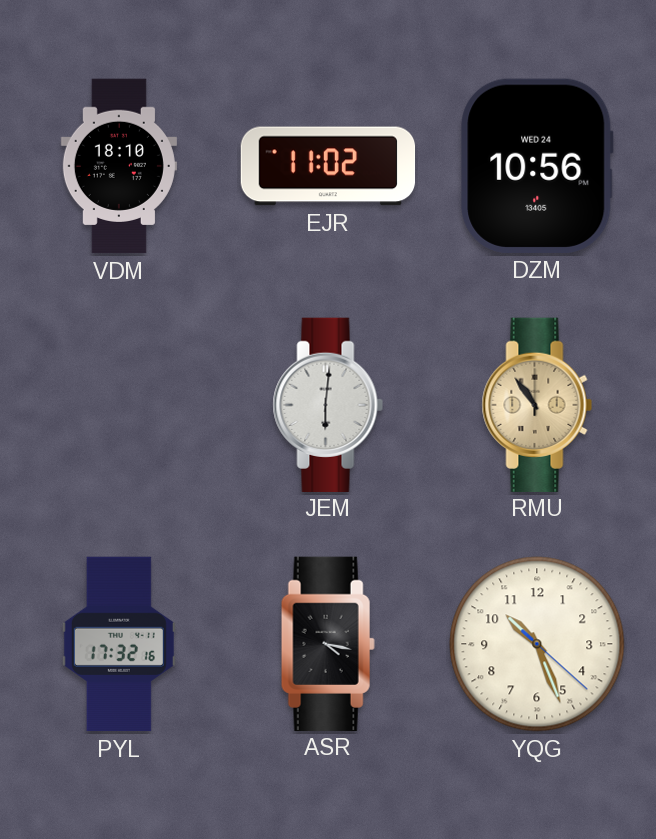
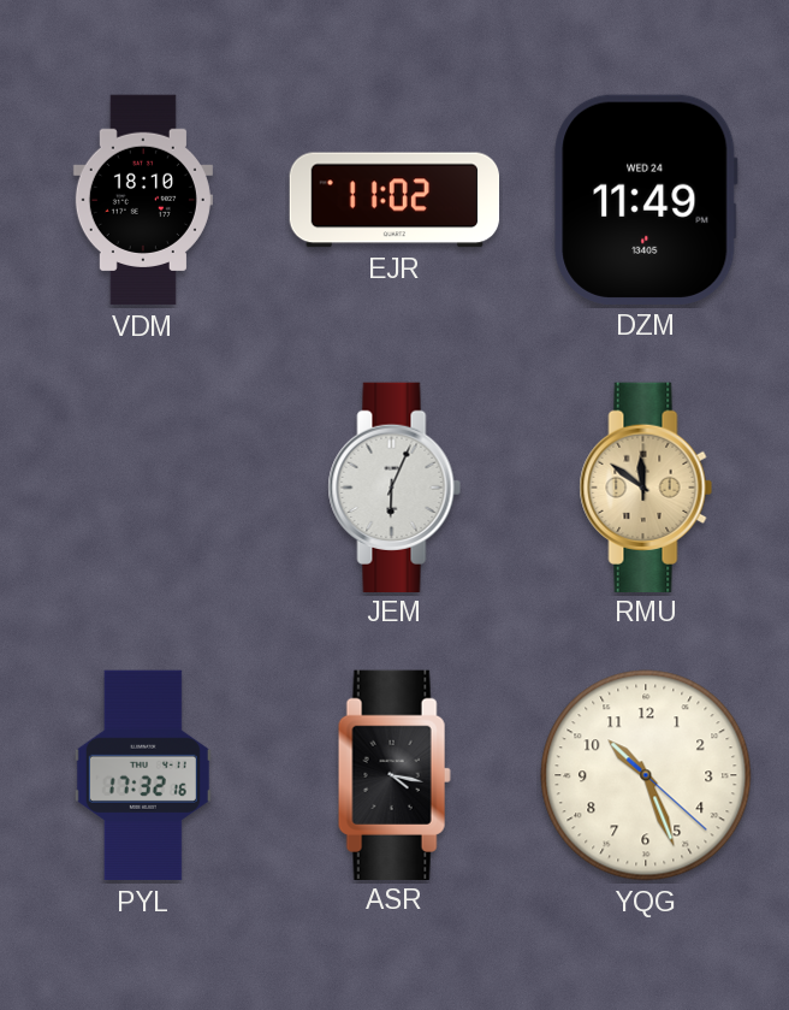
DZM: 10:56 -> 11:49 (646, 200)
JEM: 6:01 -> 6:04 (394, 486)
RMU: 10:54 -> 11:51 (646, 486)
